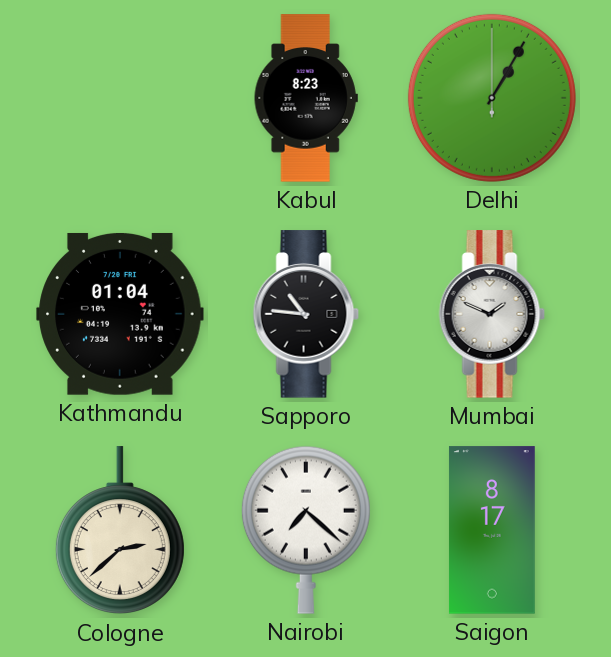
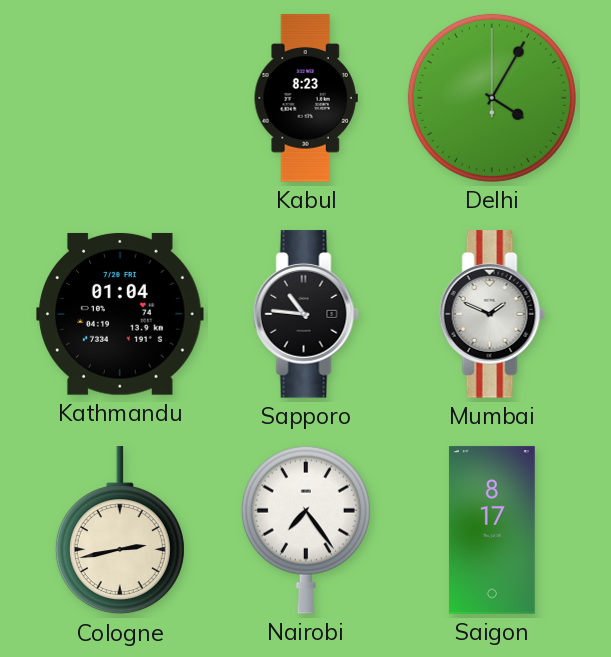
Delhi: 1:05 -> 4:05 (492, 98)
Cologne: 2:38 -> 2:43 (120, 531)
Nairobi: 7:22 -> 7:24 (306, 530)
